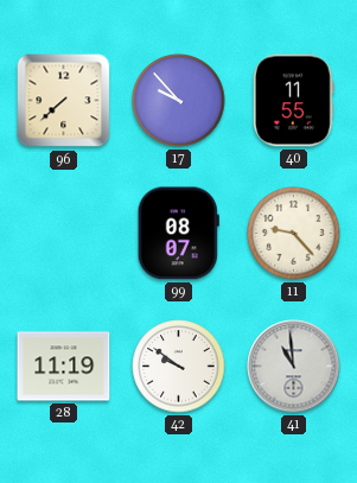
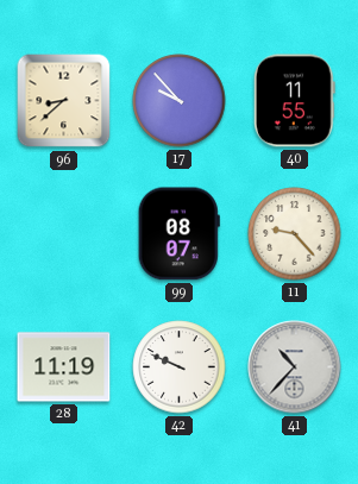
96: 7:38 -> 8:38 (64, 101)
42: 9:51 -> 9:49 (180, 367)
41: 10:59 -> 10:37 (295, 367)
